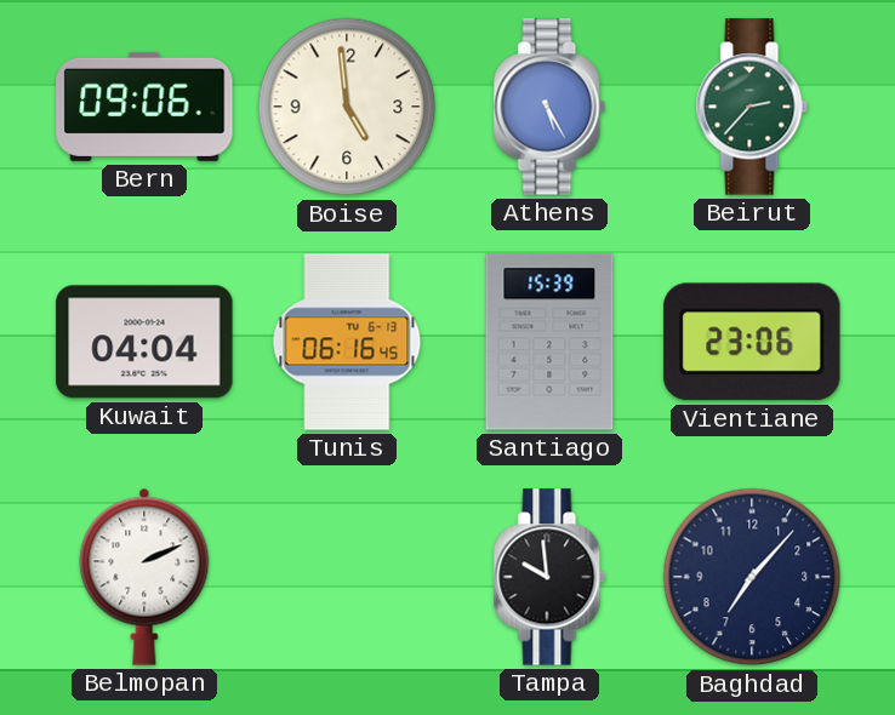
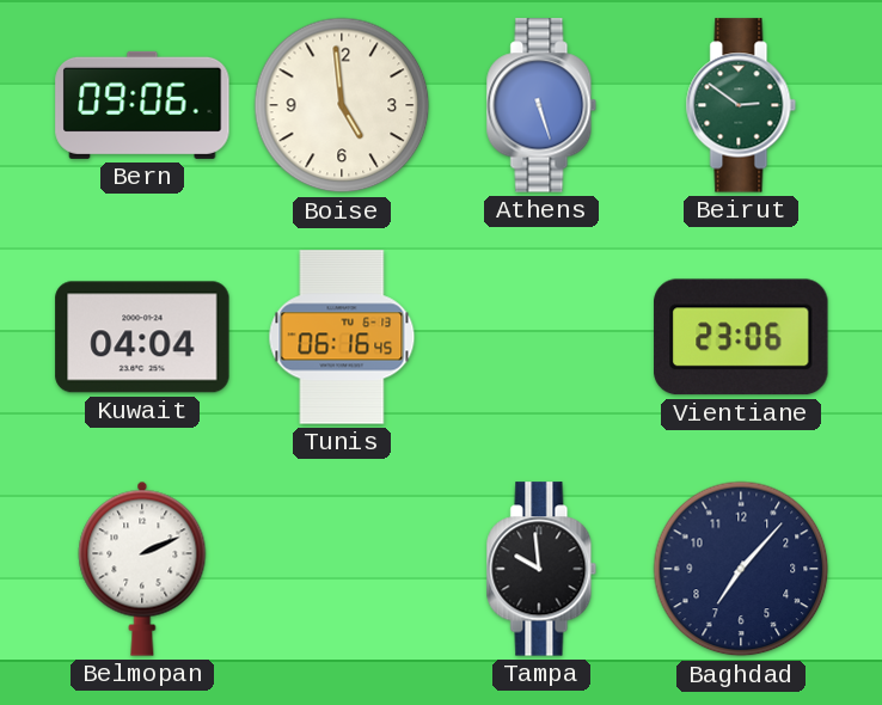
Athens: 5:25 -> 5:27 (541, 105)
Beirut: 2:37 -> 2:51 (741, 105)
Santiago: 15:39 -> none (549, 342)
